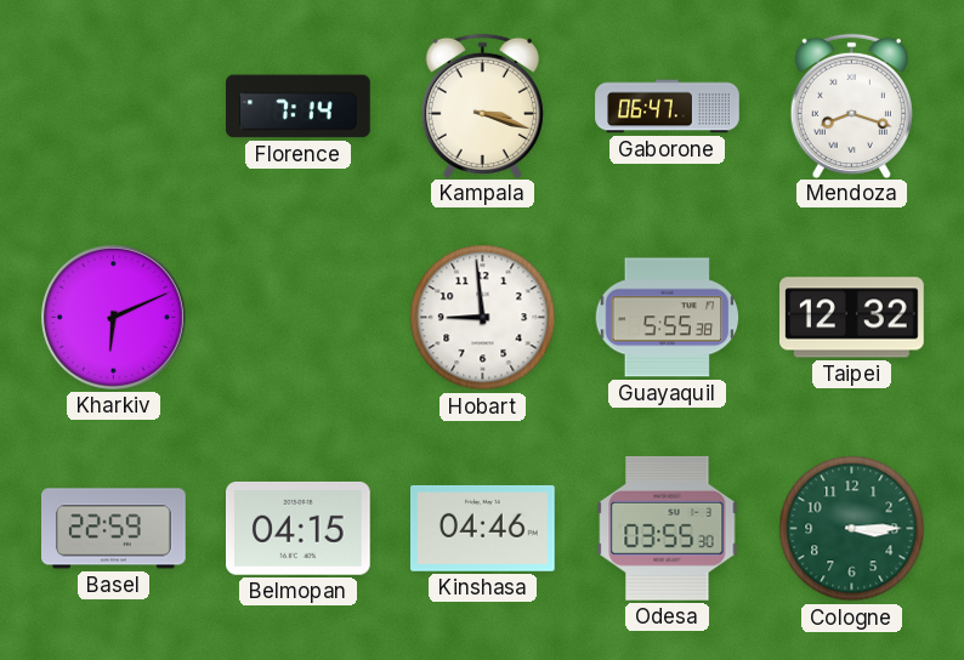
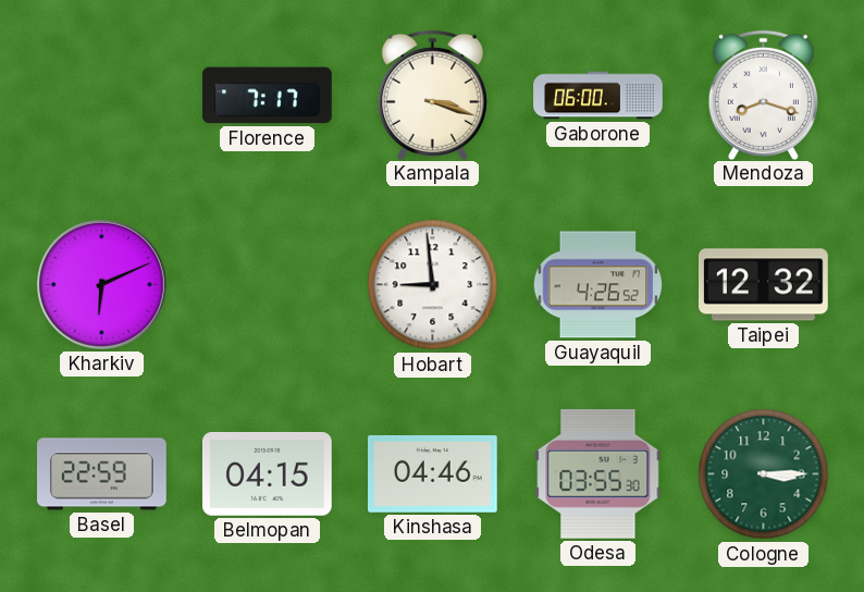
Florence: 7:14 -> 7:17 (268, 96)
Gaborone: 06:47 -> 06:00 (598, 96)
Guayaquil: 5:55 -> 4:26 (598, 285)
